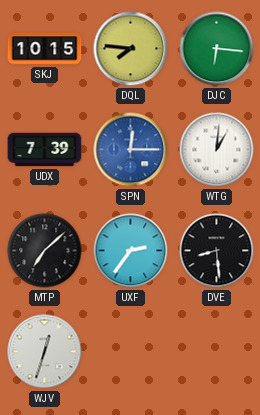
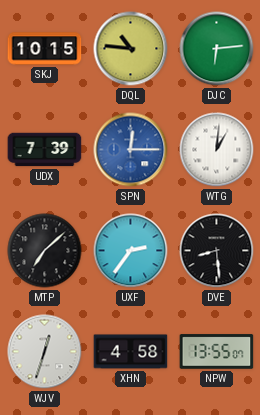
DQL: 7:46 -> 10:46 (131, 49)
DJC: 6:16 -> 6:14 (217, 49)
XHN: none -> 4:58 (131, 352)
NPW: none -> 13:55 (217, 352)
